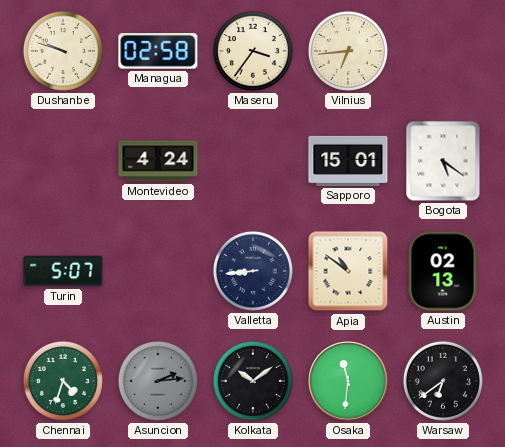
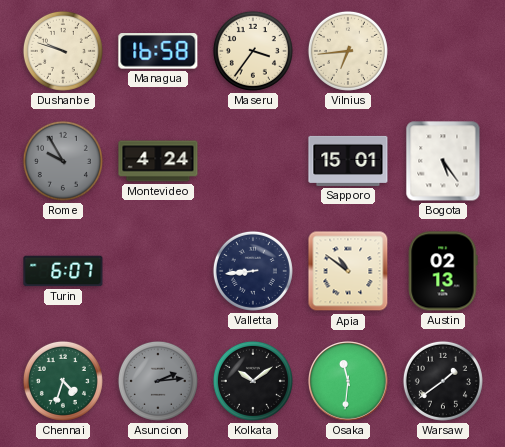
Managua: 02:58 -> 16:58 (158, 51)
Rome: none -> 9:55 (63, 161)
Bogota: 5:21 -> 5:24 (443, 161)
Turin: 5:07 -> 6:07 (63, 271)
Warsaw: 6:39 -> 1:39 (443, 381)
